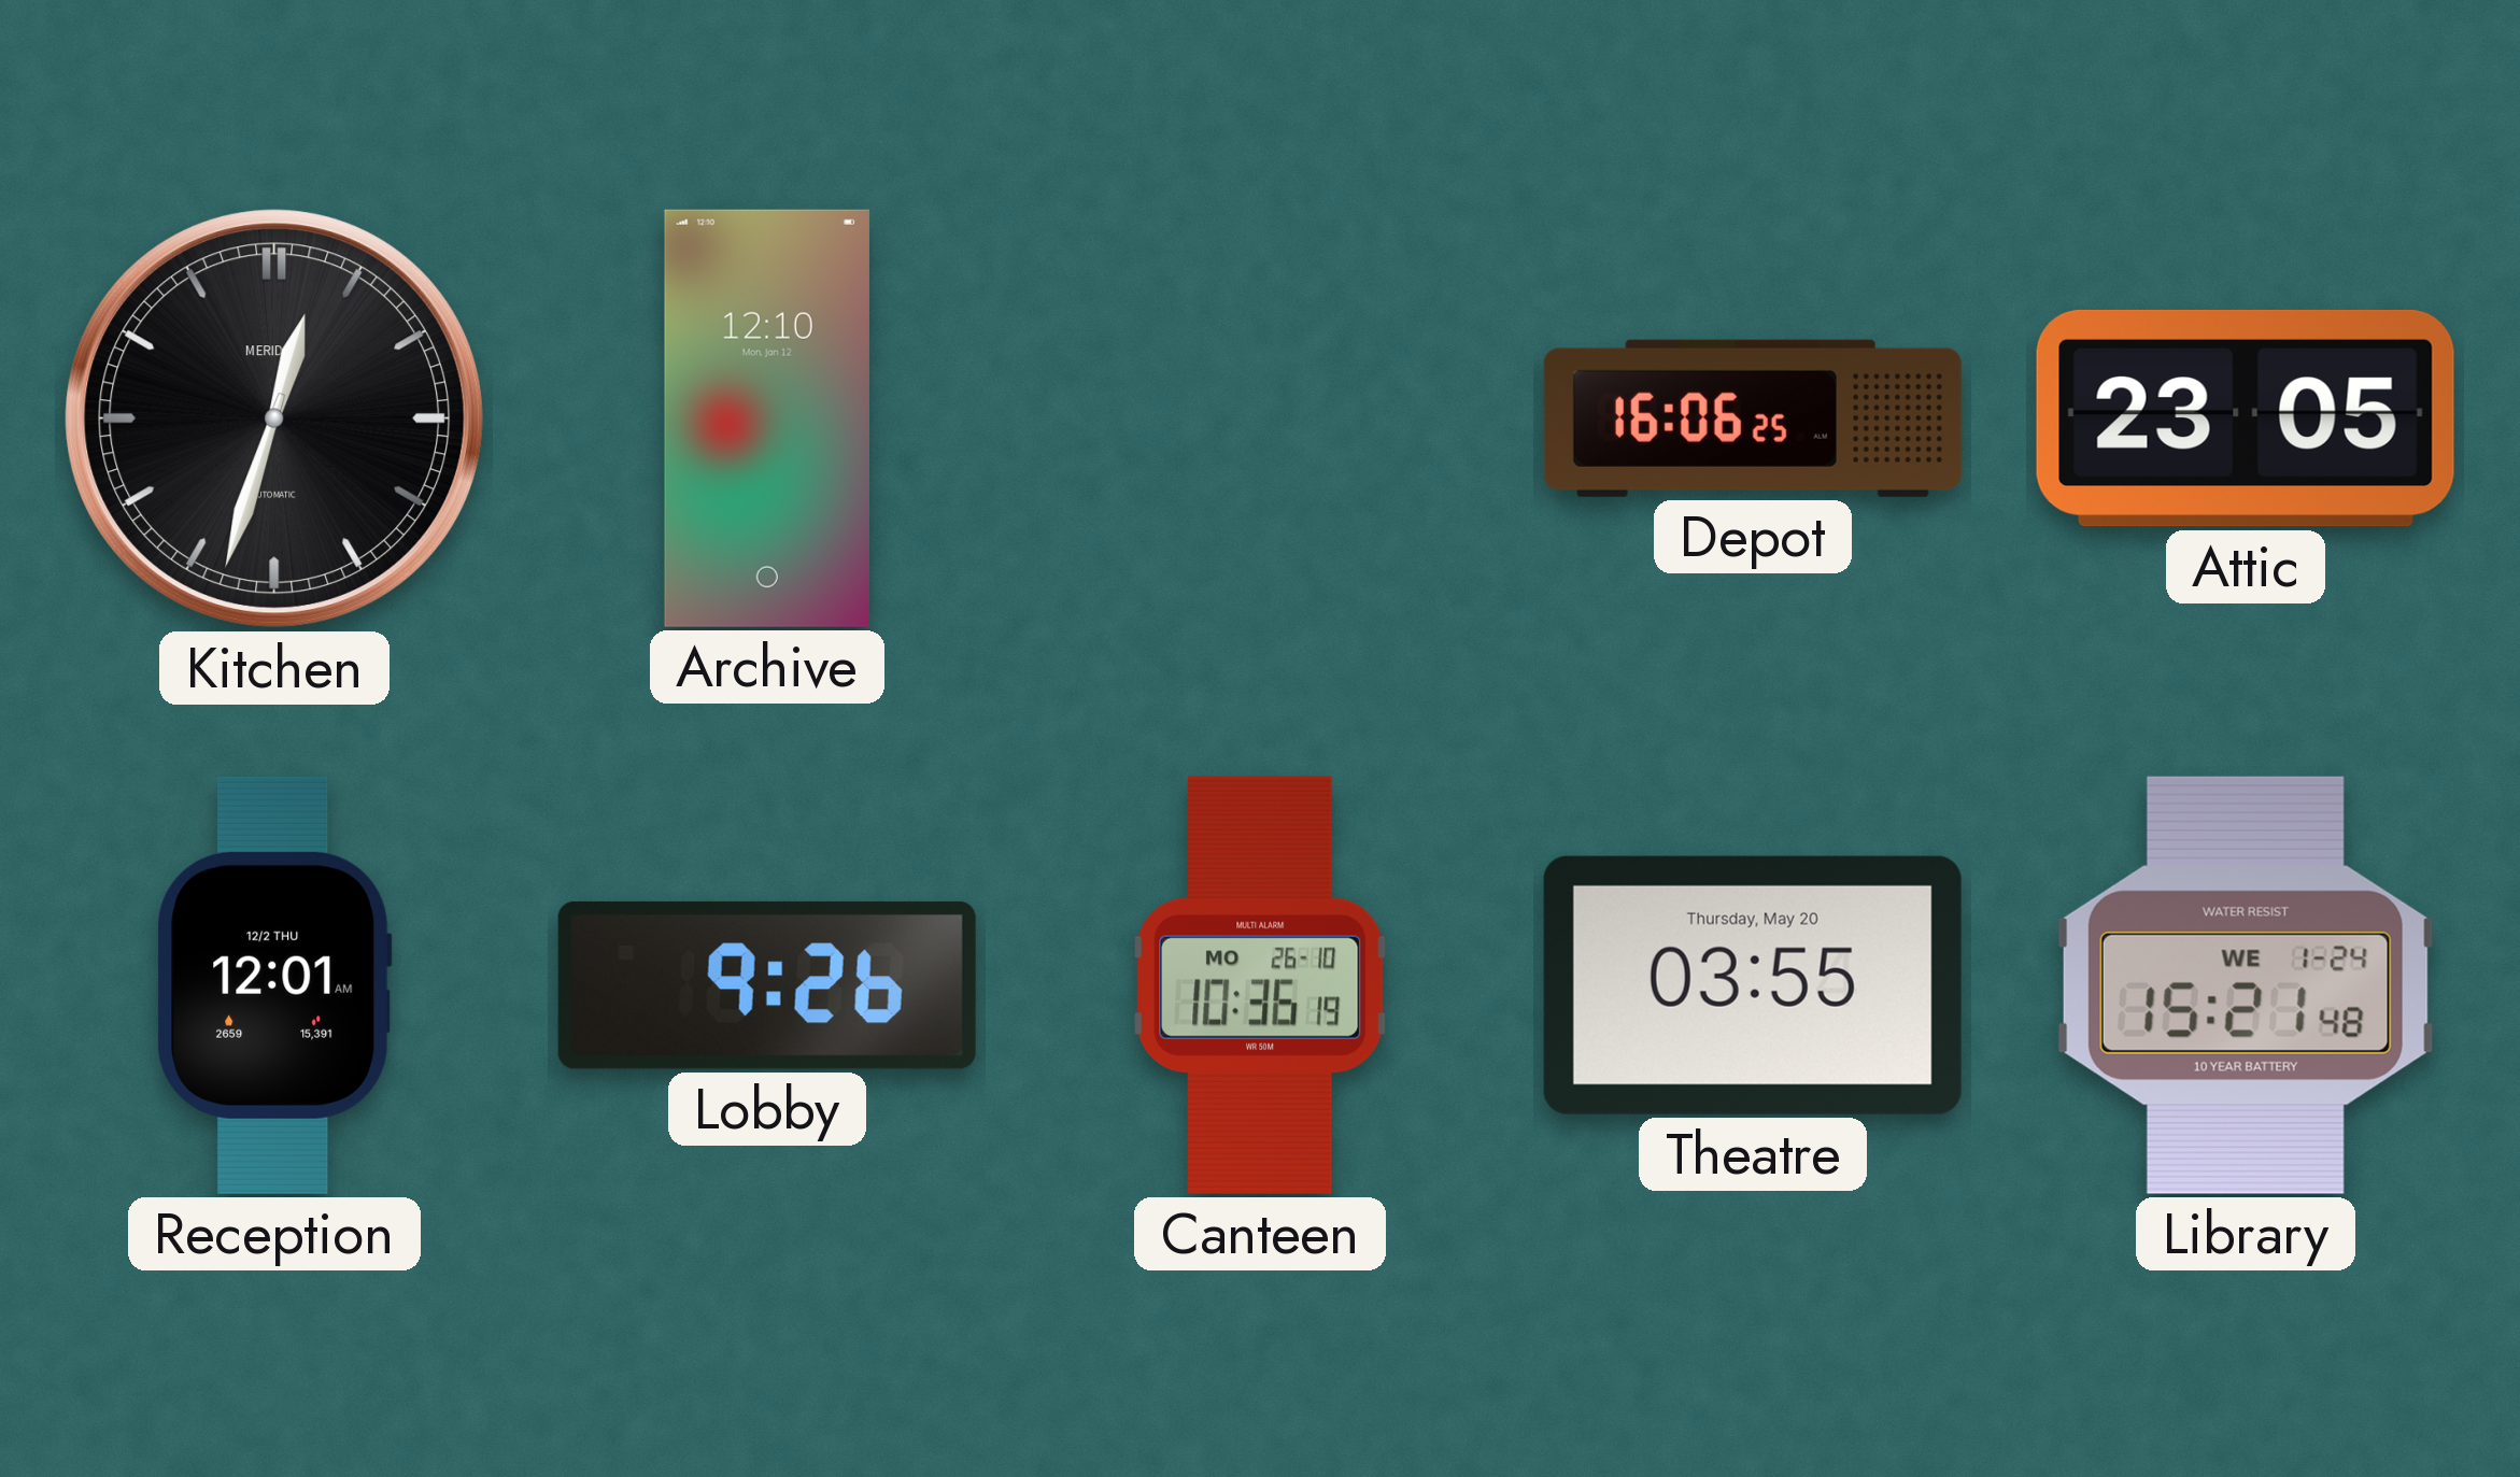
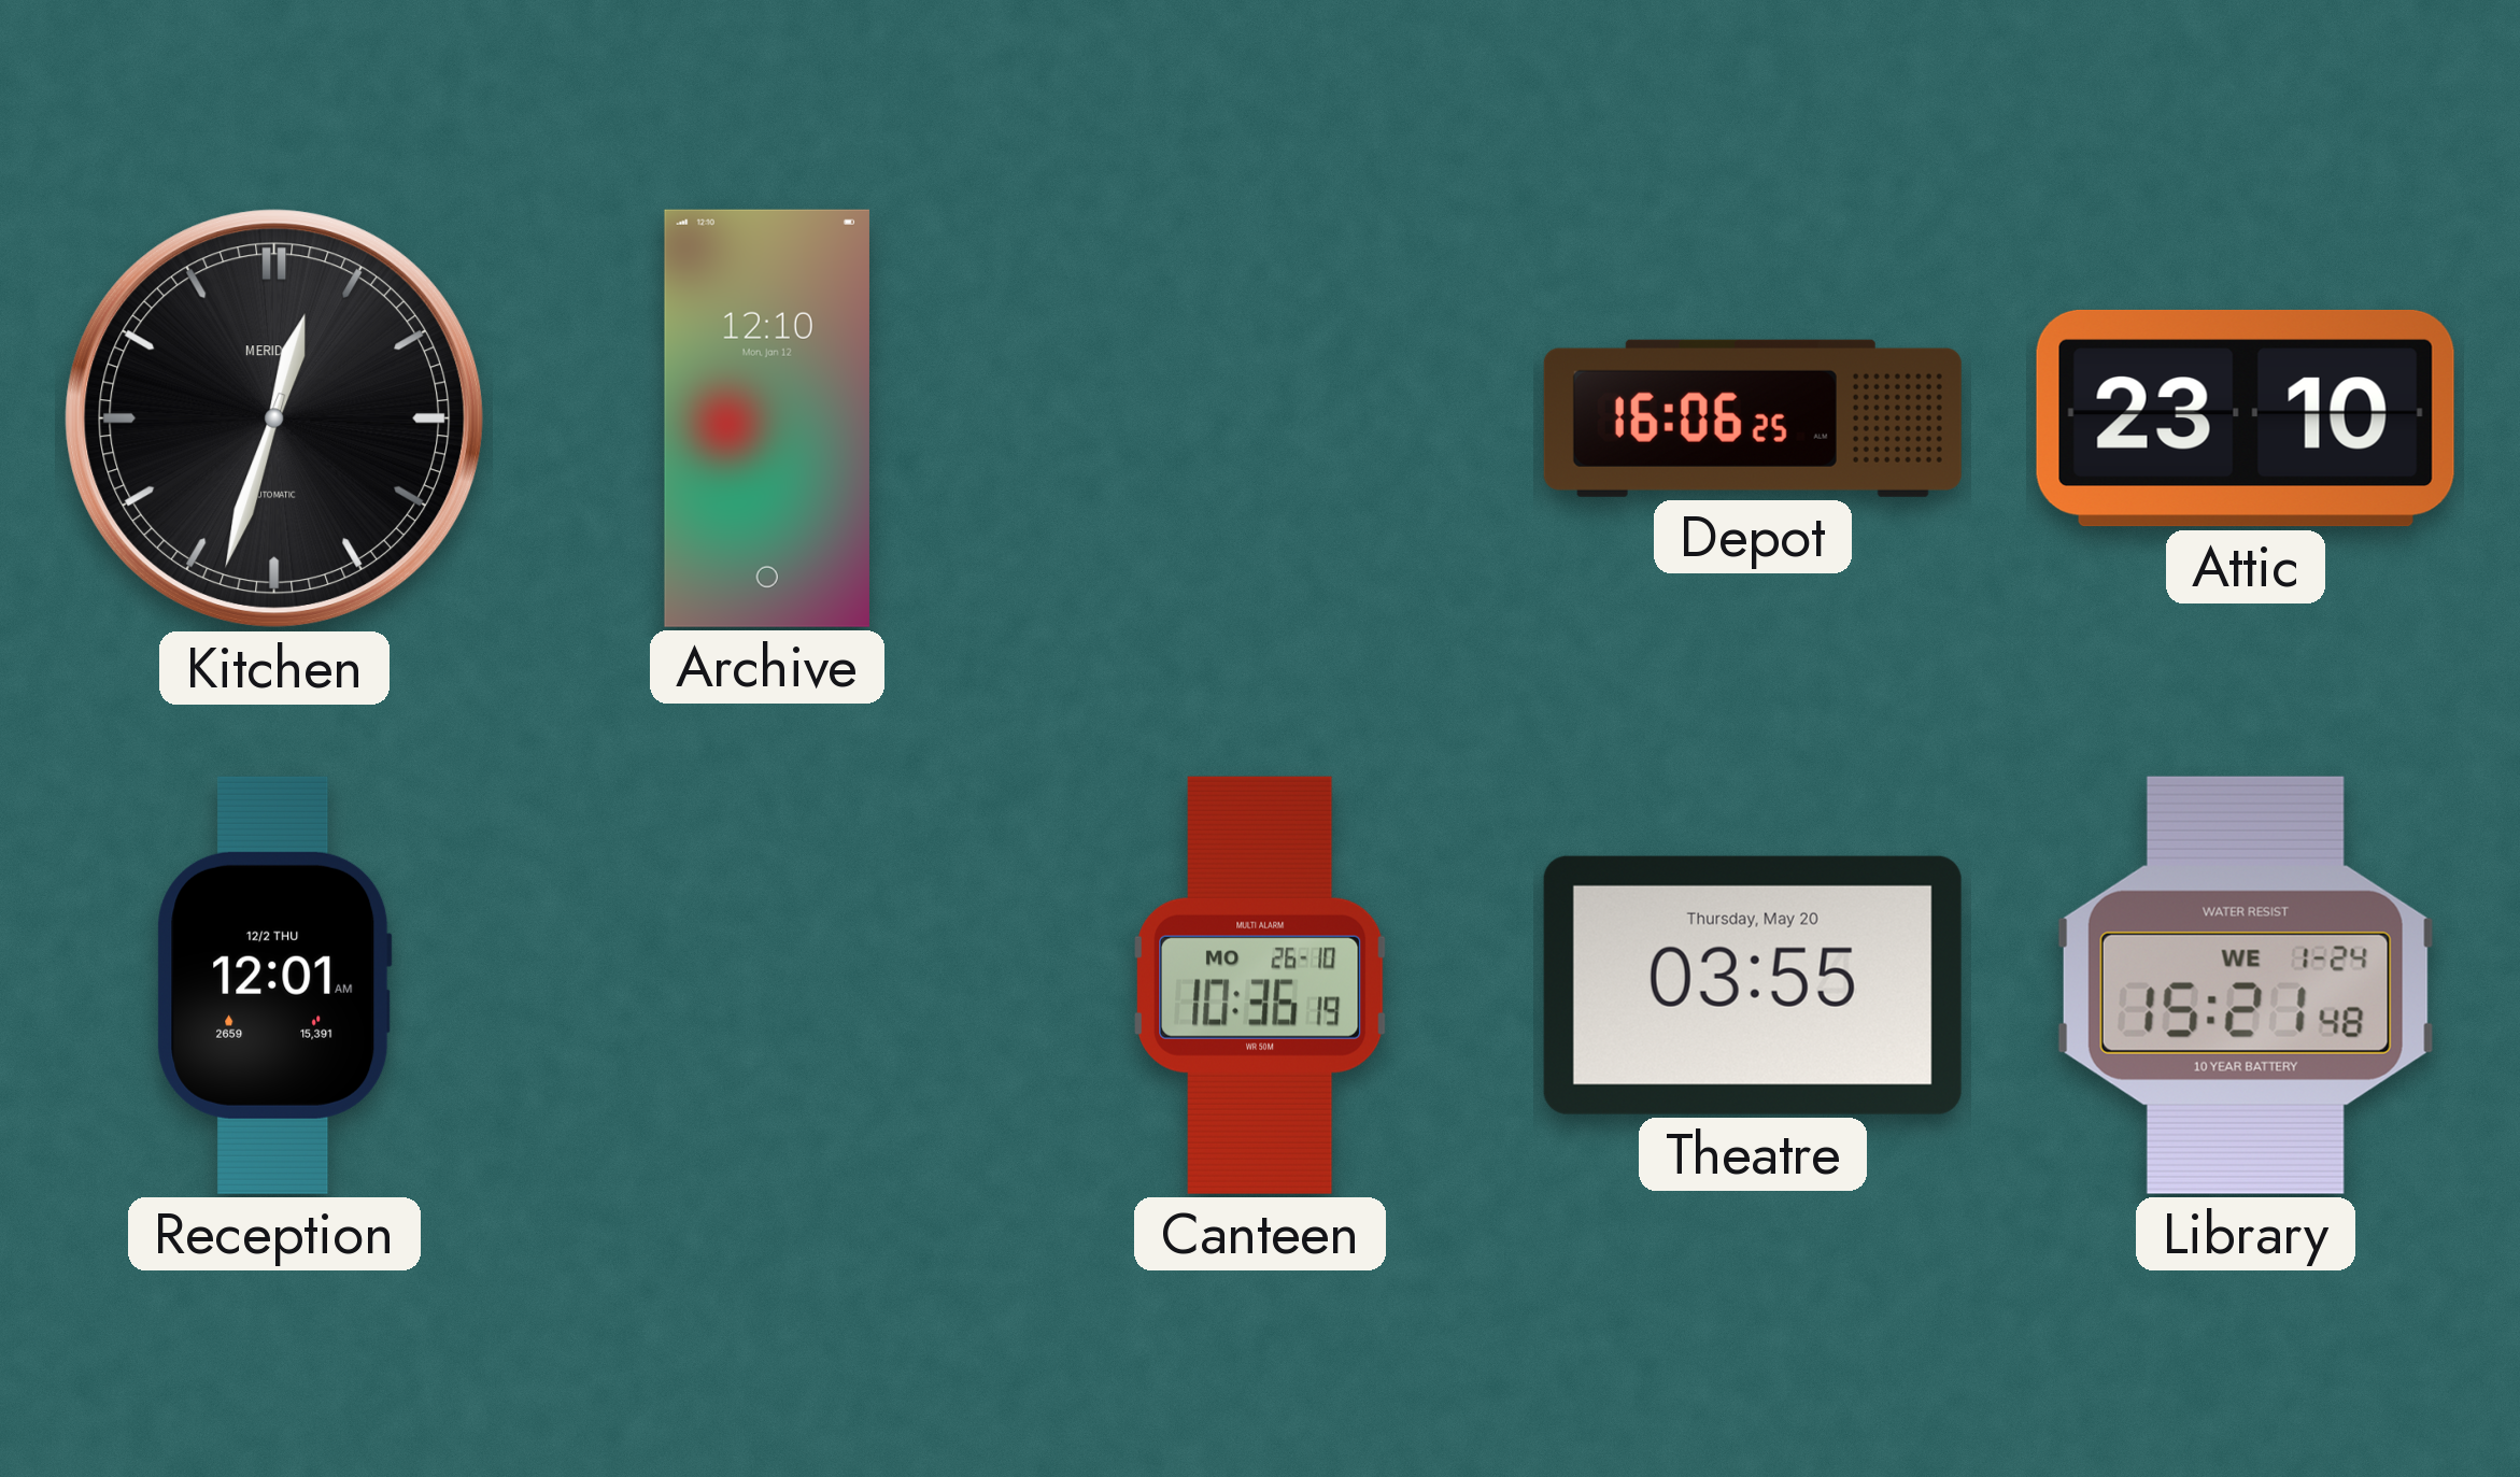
Attic: 23:05 -> 23:10 (2246, 418)
Lobby: 9:26 -> none (767, 985)
